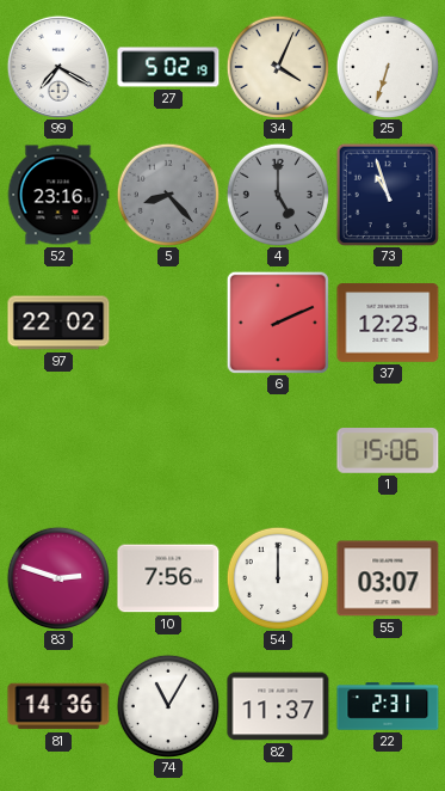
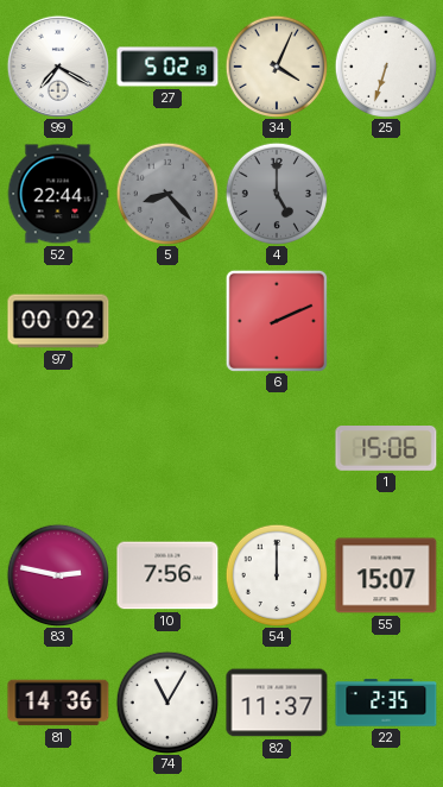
52: 23:16 -> 22:44 (58, 194)
73: 10:57 -> none (388, 195)
97: 22:02 -> 00:02 (58, 321)
37: 12:23 -> none (388, 323)
83: 2:48 -> 2:47 (57, 574)
55: 03:07 -> 15:07 (386, 575)
22: 2:31 -> 2:35 (386, 703)
